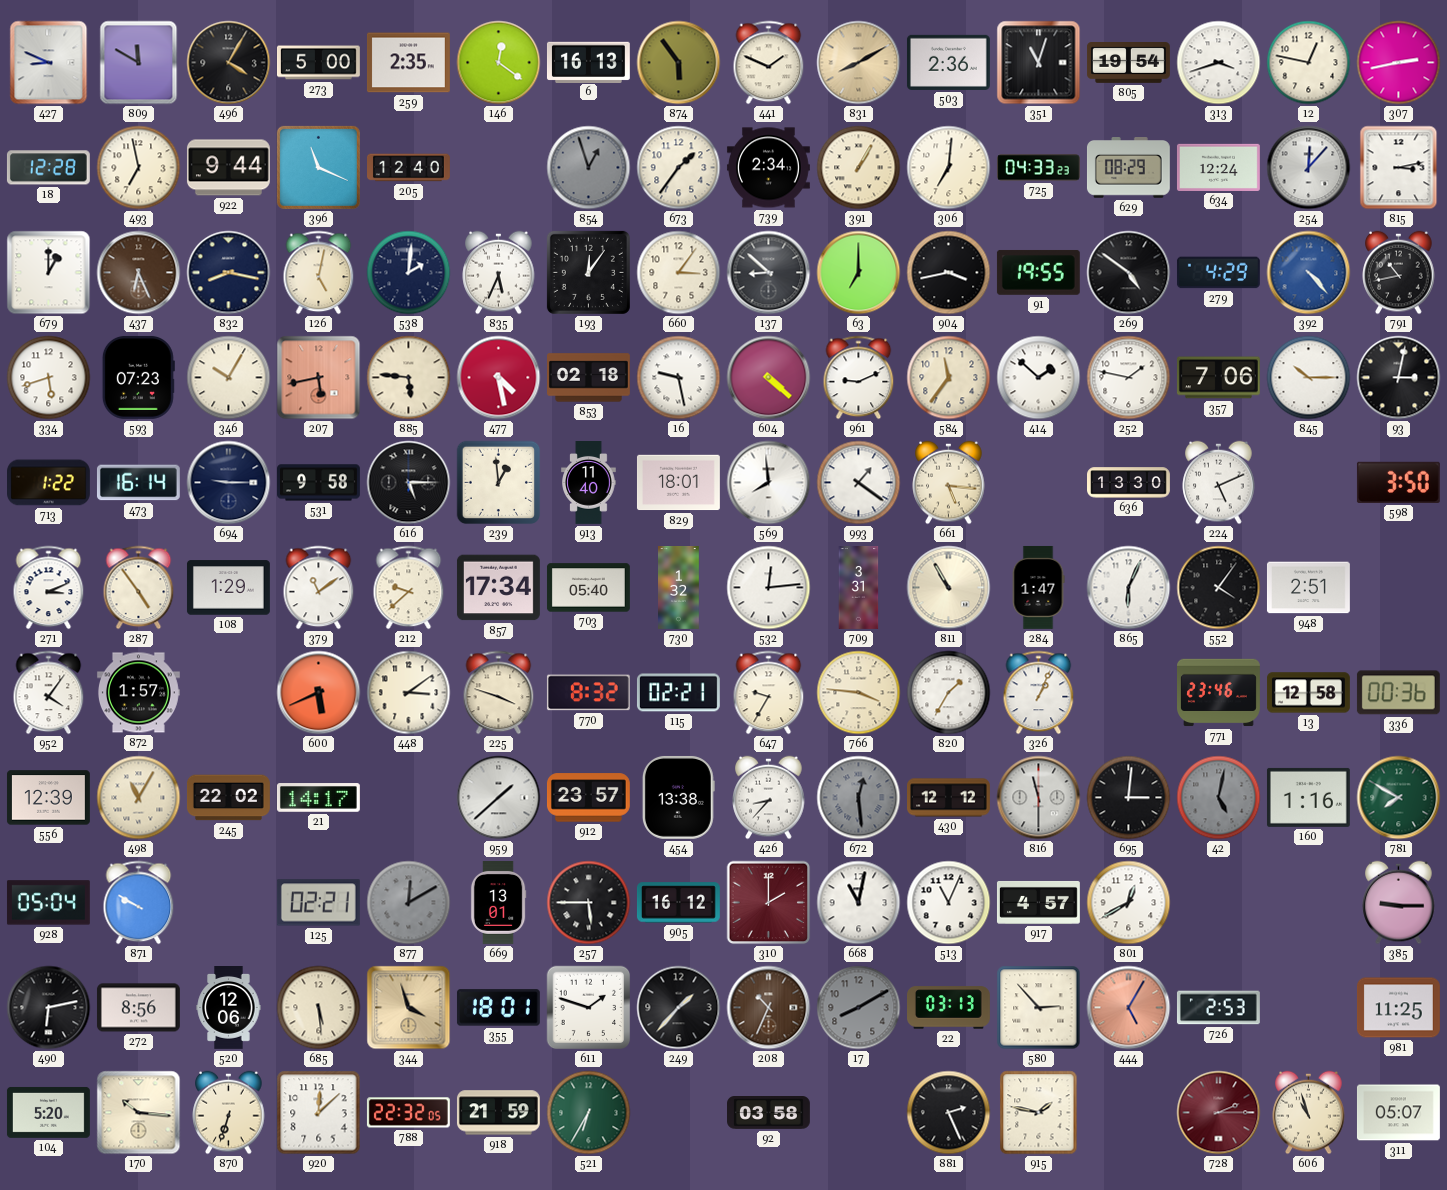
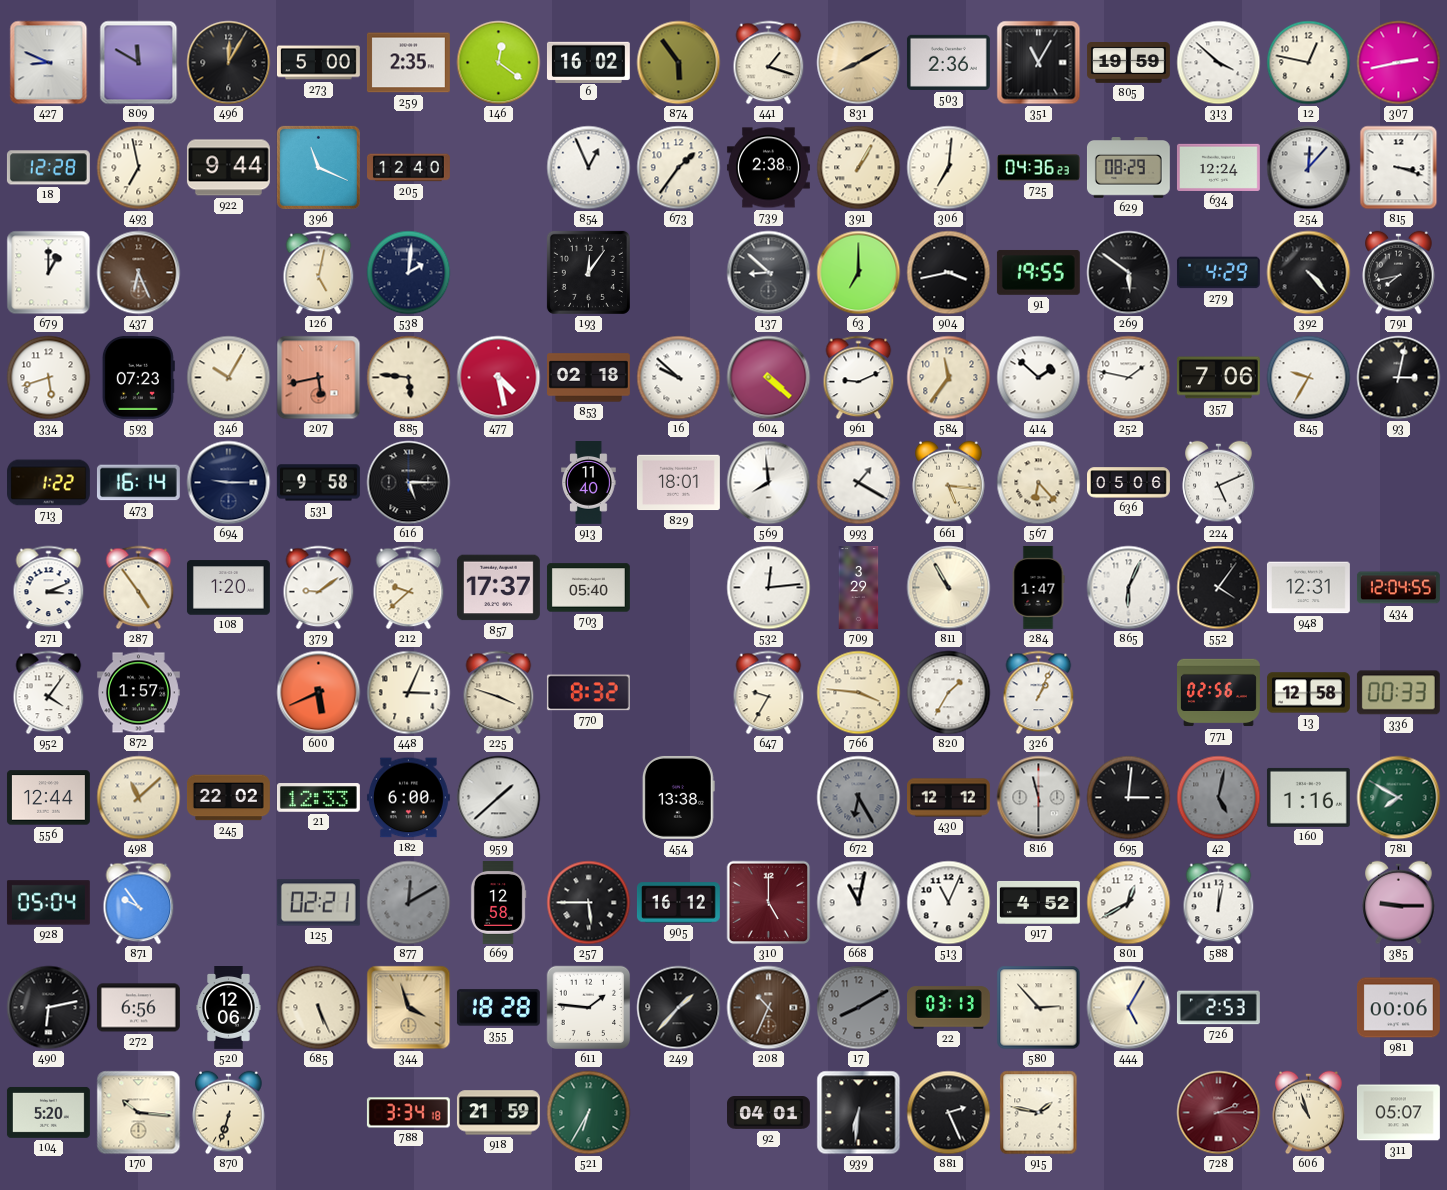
496: 4:05 -> 12:05 (229, 63)
6: 16:13 -> 16:02 (588, 62)
441: 1:49 -> 1:18 (769, 63)
351: 11:03 -> 11:05 (1039, 63)
805: 19:54 -> 19:59 (1129, 63)
313: 3:42 -> 3:52 (1219, 63)
854: 12:57 -> 12:56 (589, 168)
854 dial: grey -> white (589, 168)
739: 2:34 -> 2:38 (769, 168)
725: 04:33 -> 04:36 (1038, 168)
815: 3:13 -> 3:18 (1399, 168)
832: 8:17 -> none (229, 273)
835: 5:34 -> none (499, 273)
660: 3:06 -> none (679, 273)
269: 4:51 -> 5:51 (1129, 273)
392 dial: blue -> black (1309, 273)
791: 10:43 -> 7:43 (1399, 273)
16: 9:28 -> 9:52 (679, 378)
845: 10:15 -> 9:35 (1309, 378)
239: 12:59 -> none (499, 483)
993: 1:21 -> 1:20 (859, 483)
567: none -> 6:23 (1039, 483)
636: 13:30 -> 05:06 (1129, 483)
598: 3:50 -> none (1398, 482)
108: 1:29 -> 1:20 (228, 588)
379: 11:09 -> 9:09 (319, 588)
857: 17:34 -> 17:37 (498, 588)
730: 1:32 -> none (679, 588)
709: 3:31 -> 3:29 (859, 588)
948: 2:51 -> 12:31 (1308, 588)
434: none -> 12:04 (1398, 588)
448: 3:09 -> 3:04 (409, 693)
115: 02:21 -> none (678, 693)
771: 23:46 -> 02:56 (1219, 693)
336: 00:36 -> 00:33 (1398, 693)
556: 12:39 -> 12:44 (48, 798)
498: 11:05 -> 11:08 (139, 798)
21: 14:17 -> 12:33 (318, 798)
182: none -> 6:00 (408, 798)
912: 23:57 -> none (588, 798)
426: 8:37 -> none (769, 798)
672: 12:29 -> 6:25 (859, 798)
871: 9:50 -> 9:54 (139, 903)
669: 13:01 -> 12:58 (498, 903)
310: 2:00 -> 5:00 (769, 903)
917: 4:57 -> 4:52 (1039, 902)
588: none -> 12:02 (1219, 903)
272: 8:56 -> 6:56 (138, 1008)
685: 5:29 -> 5:26 (319, 1008)
355: 18:01 -> 18:28 (498, 1008)
611: 1:48 -> 1:46 (589, 1008)
444 dial: salmon -> cream (1129, 1008)
981: 11:25 -> 00:06 (1398, 1008)
920: 12:08 -> none (319, 1113)
788: 22:32 -> 3:34 (408, 1113)
92: 03:58 -> 04:01 (769, 1113)
939: none -> 6:31 (859, 1113)
